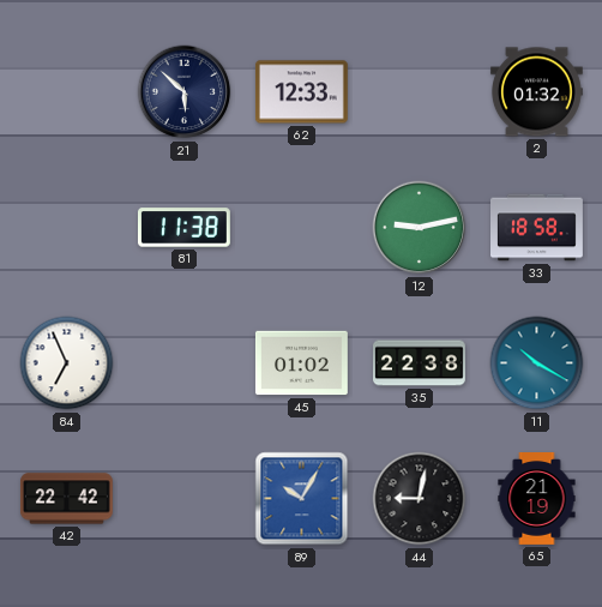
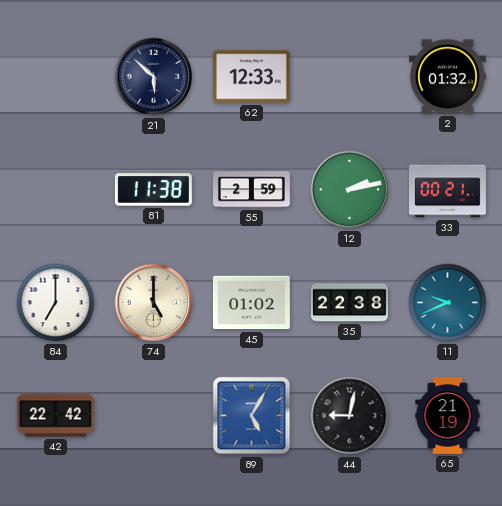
55: none -> 2:59 (252, 190)
12: 9:13 -> 2:13 (350, 190)
33: 18:58 -> 00:21 (448, 190)
84: 6:56 -> 7:00 (56, 303)
74: none -> 5:00 (154, 303)
11: 10:20 -> 9:41 (448, 303)
89: 10:05 -> 5:05 (252, 416)
